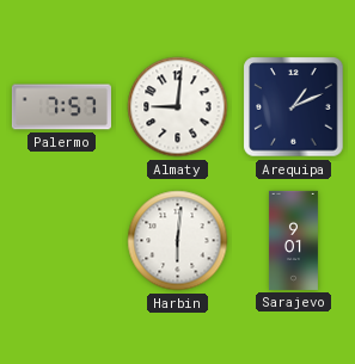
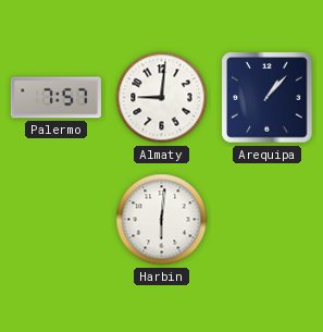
Arequipa: 1:11 -> 1:07 (268, 98)
Sarajevo: 9:01 -> none (293, 240)
